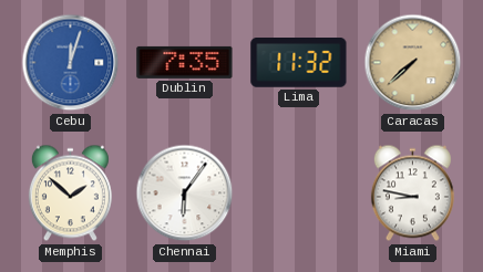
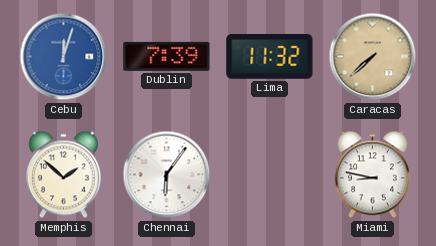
Dublin: 7:35 -> 7:39 (167, 56)
